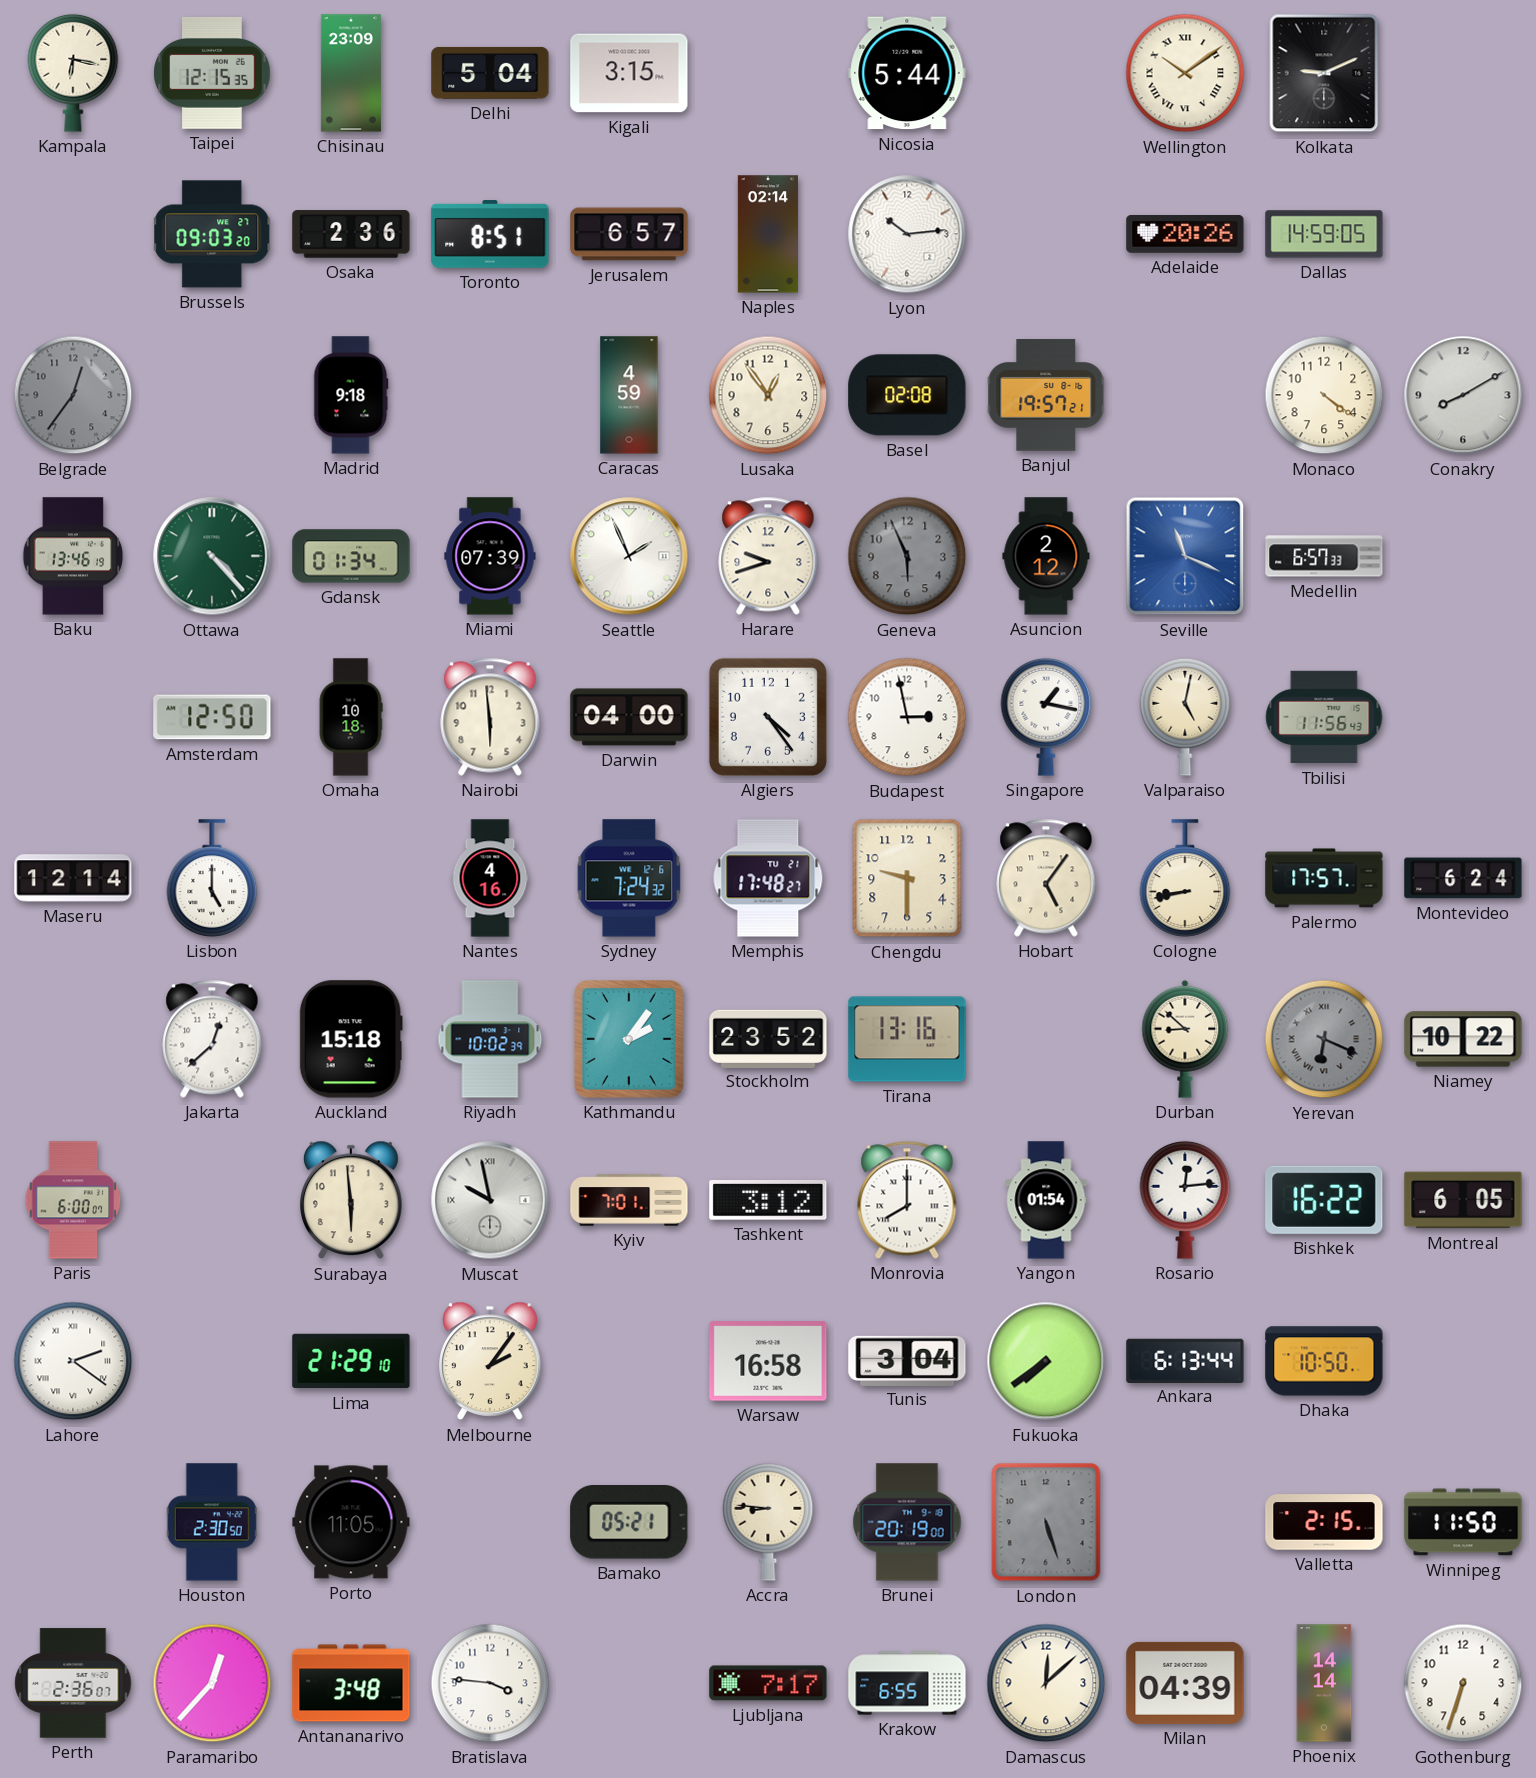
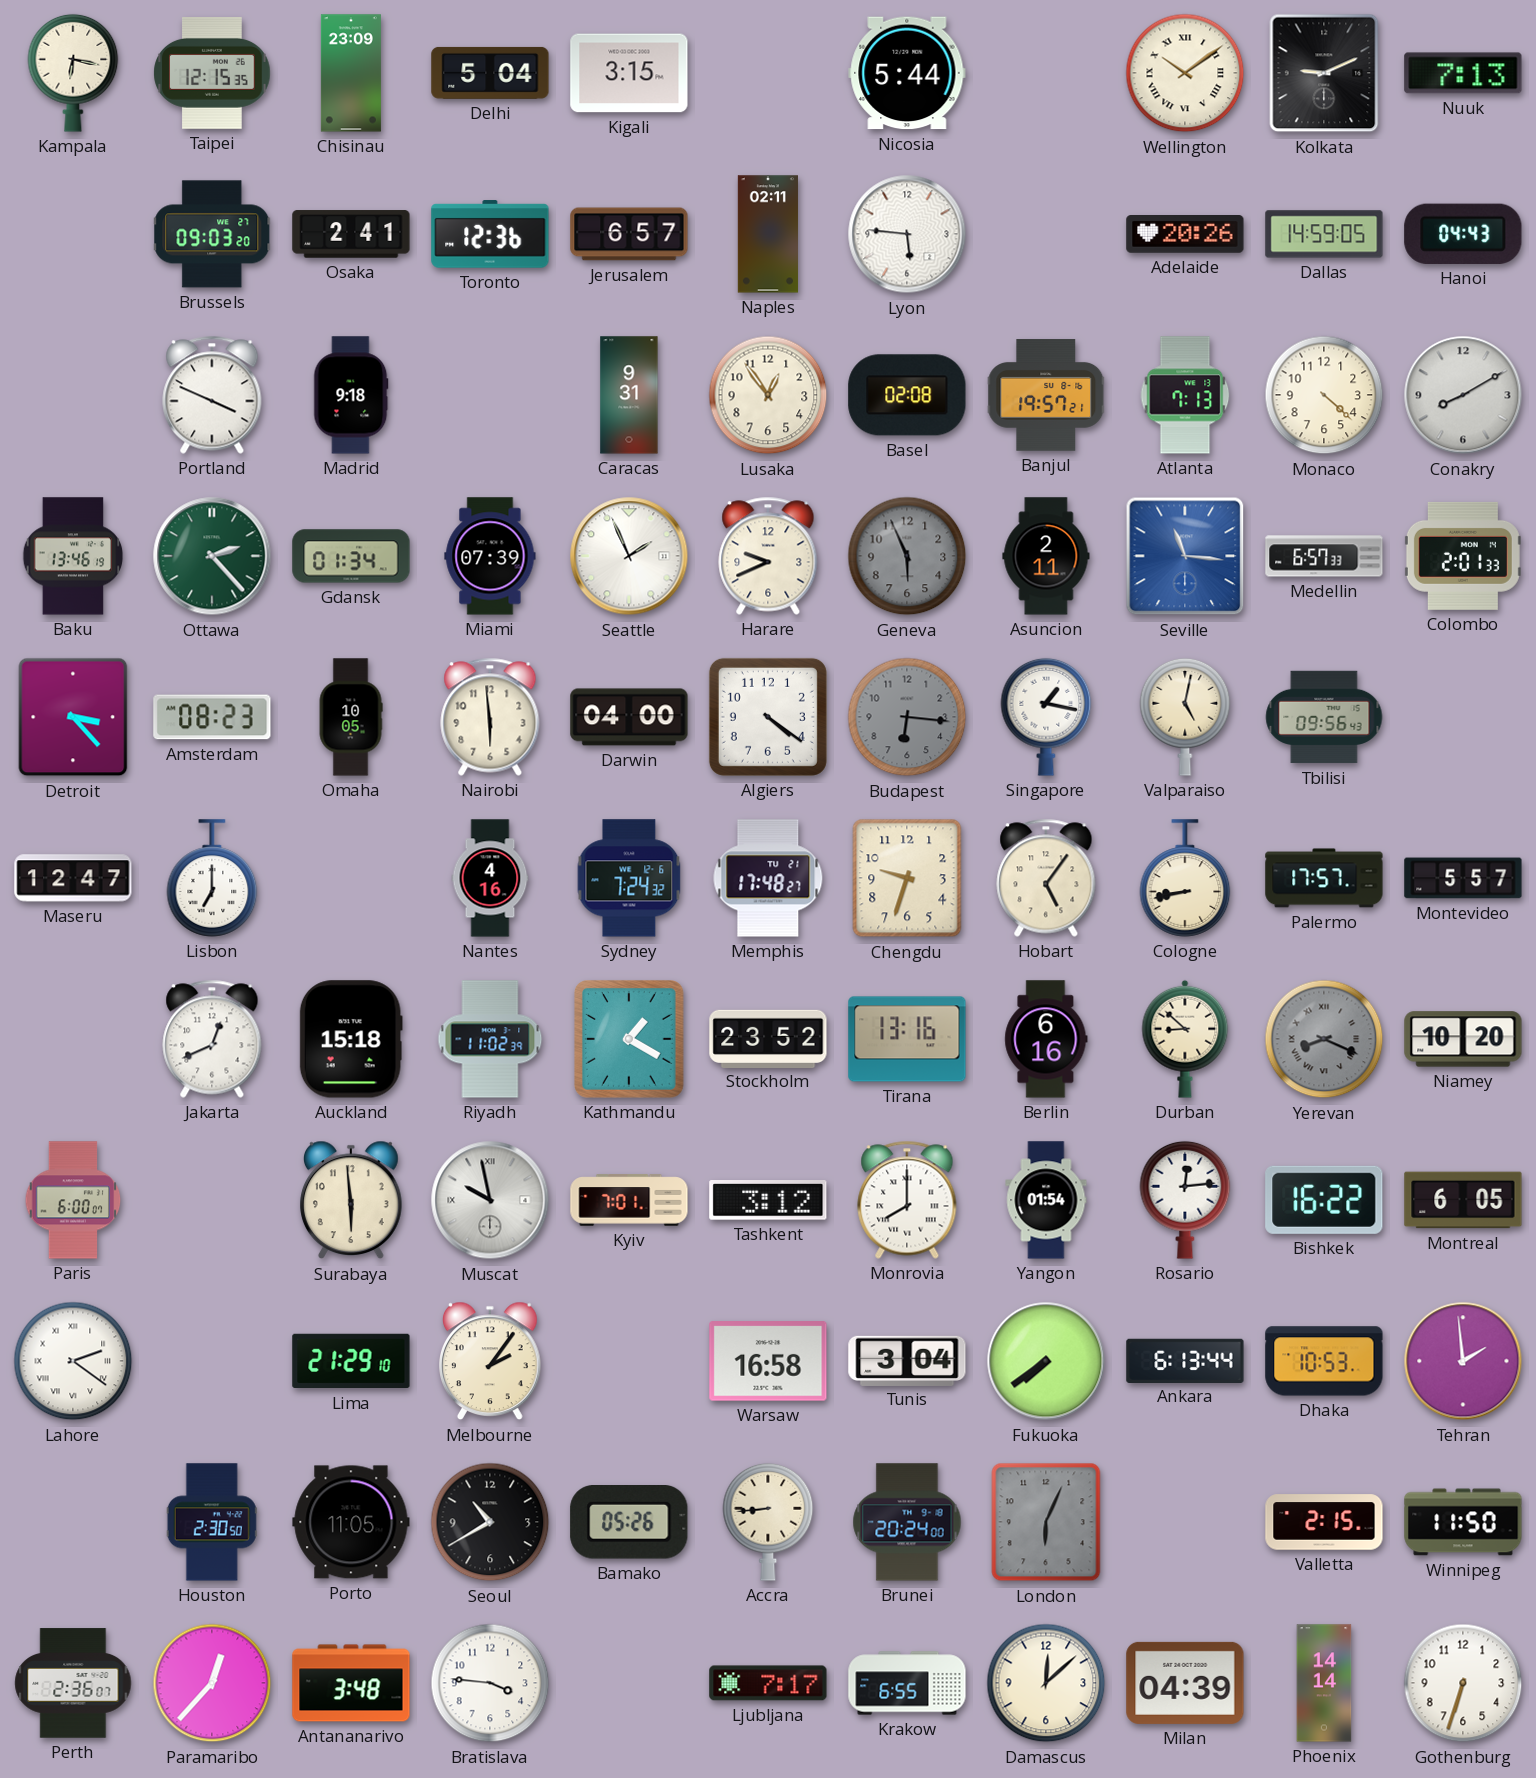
Nuuk: none -> 7:13 (1463, 73)
Osaka: 2:36 -> 2:41 (351, 234)
Toronto: 8:51 -> 12:36 (490, 234)
Naples: 02:14 -> 02:11 (768, 234)
Lyon: 10:14 -> 5:46 (907, 234)
Hanoi: none -> 04:43 (1463, 234)
Belgrade: 12:36 -> none (73, 395)
Portland: none -> 3:49 (212, 395)
Caracas: 4:59 -> 9:31 (629, 395)
Atlanta: none -> 7:13 (1185, 395)
Monaco: 4:21 -> 4:22 (1324, 395)
Ottawa: 4:23 -> 2:23 (212, 556)
Harare: 9:42 -> 9:41 (768, 556)
Asuncion: 2:12 -> 2:11 (1046, 556)
Seville: 11:19 -> 11:16 (1185, 556)
Colombo: none -> 2:01 (1463, 556)
Detroit: none -> 3:23 (73, 717)
Amsterdam: 12:50 -> 08:23 (212, 717)
Omaha: 10:18 -> 10:05 (351, 717)
Algiers: 4:24 -> 4:21 (768, 717)
Budapest: 2:58 -> 6:16 (907, 717)
Budapest dial: white -> grey (907, 717)
Tbilisi: 11:56 -> 09:56 (1324, 717)
Maseru: 12:14 -> 12:47 (73, 878)
Lisbon: 5:00 -> 7:00 (212, 878)
Chengdu: 9:30 -> 9:33 (907, 878)
Montevideo: 6:24 -> 5:57 (1463, 878)
Jakarta: 12:38 -> 12:41 (212, 1039)
Riyadh: 10:02 -> 11:02 (490, 1039)
Kathmandu: 2:06 -> 1:20 (630, 1040)
Berlin: none -> 6:16 (1046, 1039)
Yerevan: 6:19 -> 8:19 (1324, 1039)
Niamey: 10:22 -> 10:20 (1463, 1039)
Dhaka: 10:50 -> 10:53 (1324, 1361)
Tehran: none -> 1:59 (1463, 1361)
Seoul: none -> 10:40 (490, 1522)
Bamako: 05:21 -> 05:26 (629, 1523)
Accra: 8:46 -> 8:44 (768, 1522)
Brunei: 20:19 -> 20:24 (907, 1522)
London: 5:27 -> 6:04 (1046, 1522)
